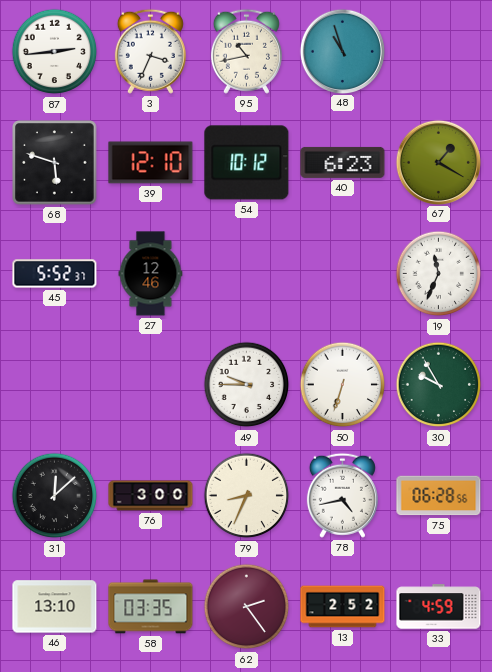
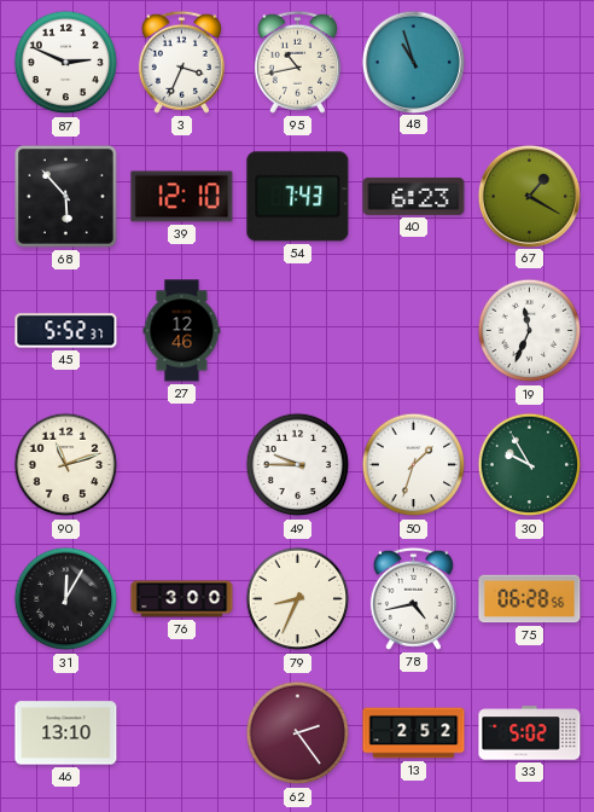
87: 2:44 -> 2:49 (66, 63)
68: 5:48 -> 5:53 (66, 197)
54: 10:12 -> 7:43 (298, 197)
90: none -> 11:12 (66, 465)
50: 6:33 -> 1:33 (414, 465)
31: 12:08 -> 12:05 (66, 599)
58: 03:35 -> none (151, 607)
33: 4:59 -> 5:02 (530, 733)
